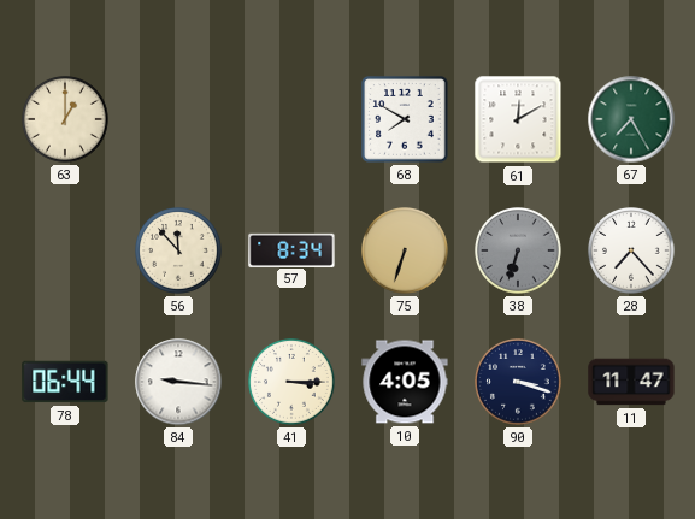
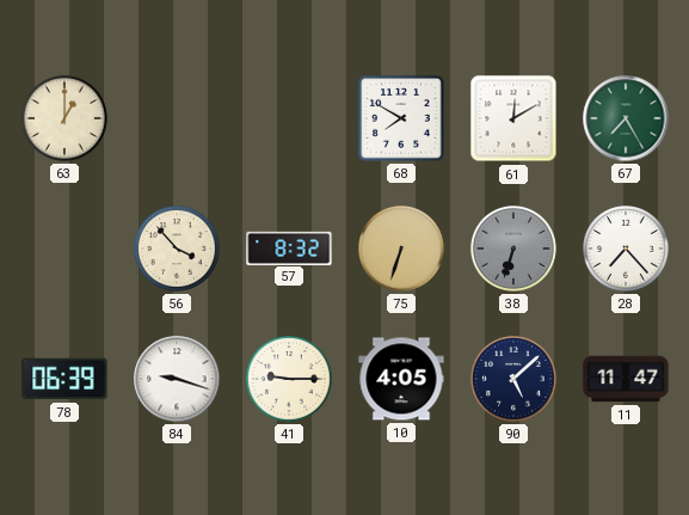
56: 11:53 -> 3:53 (178, 250)
57: 8:34 -> 8:32 (289, 247)
78: 06:44 -> 06:39 (64, 379)
84: 9:16 -> 9:18 (177, 379)
41: 3:15 -> 9:15 (290, 380)
90: 3:18 -> 5:08 (515, 380)
